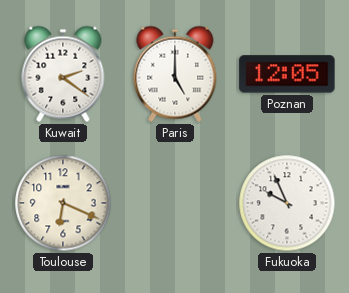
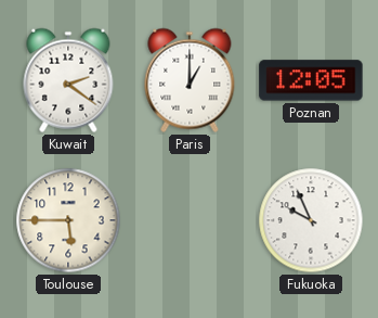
Paris: 5:00 -> 1:00 (190, 80)
Toulouse: 6:19 -> 5:45 (68, 220)
